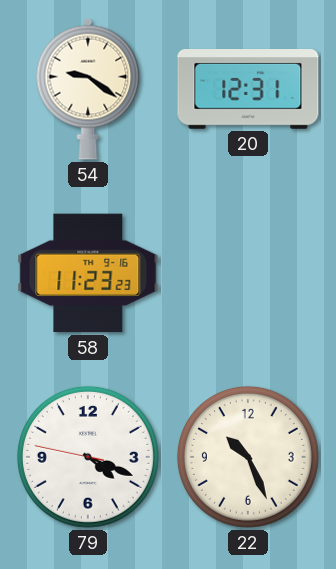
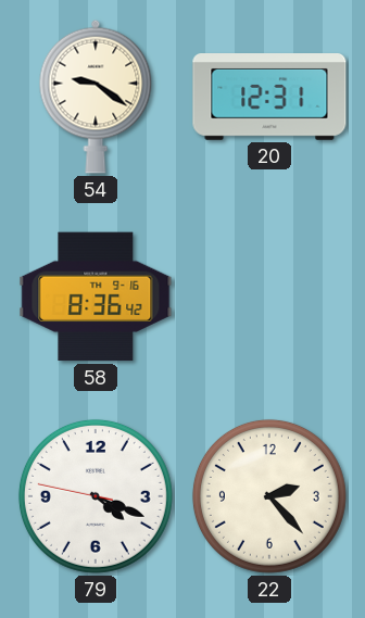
58: 11:23 -> 8:36 (96, 297)
22: 10:26 -> 2:23 (269, 496)
